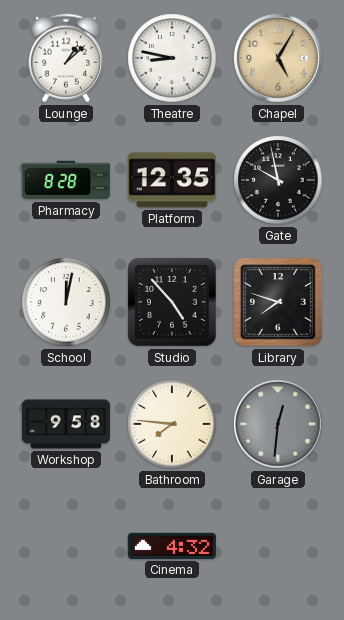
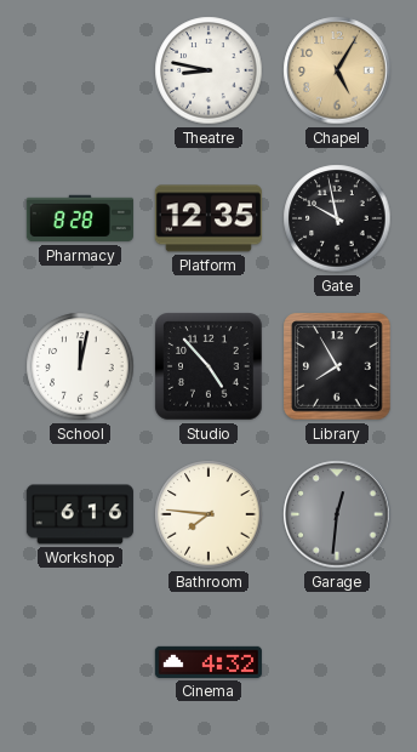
Lounge: 1:08 -> none (66, 58)
Library: 7:48 -> 7:55 (337, 366)
Workshop: 9:58 -> 6:16 (80, 514)
